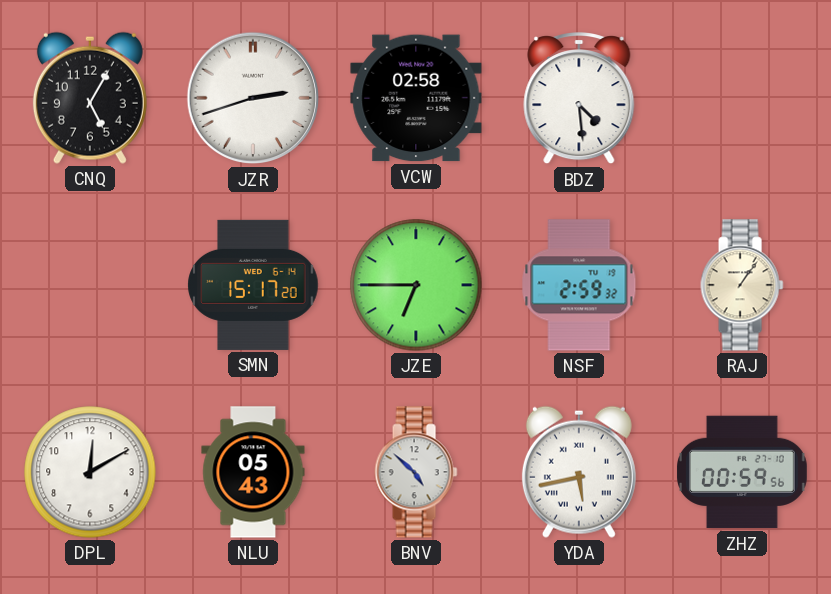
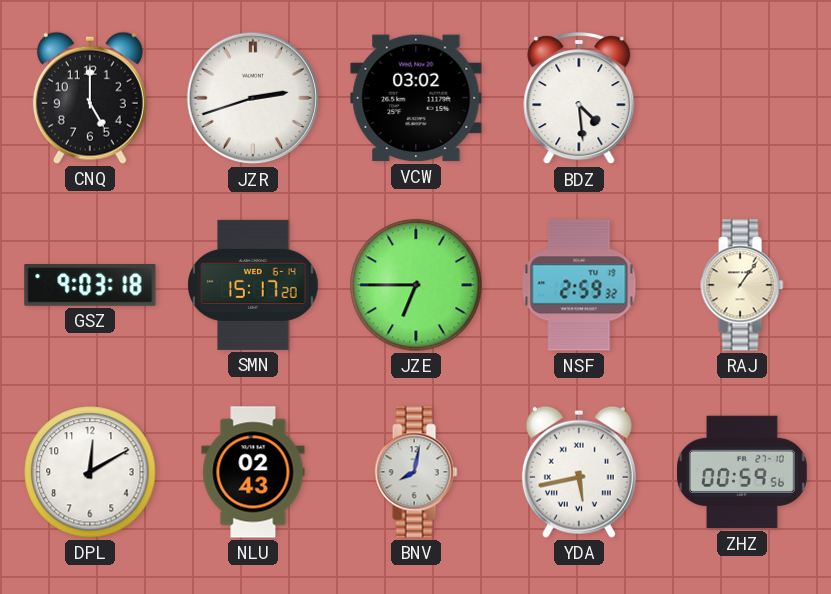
CNQ: 5:05 -> 5:00 (90, 98)
VCW: 02:58 -> 03:02 (416, 98)
GSZ: none -> 9:03 (90, 286)
NLU: 05:43 -> 02:43 (253, 472)
BNV: 4:52 -> 8:02 (416, 472)
